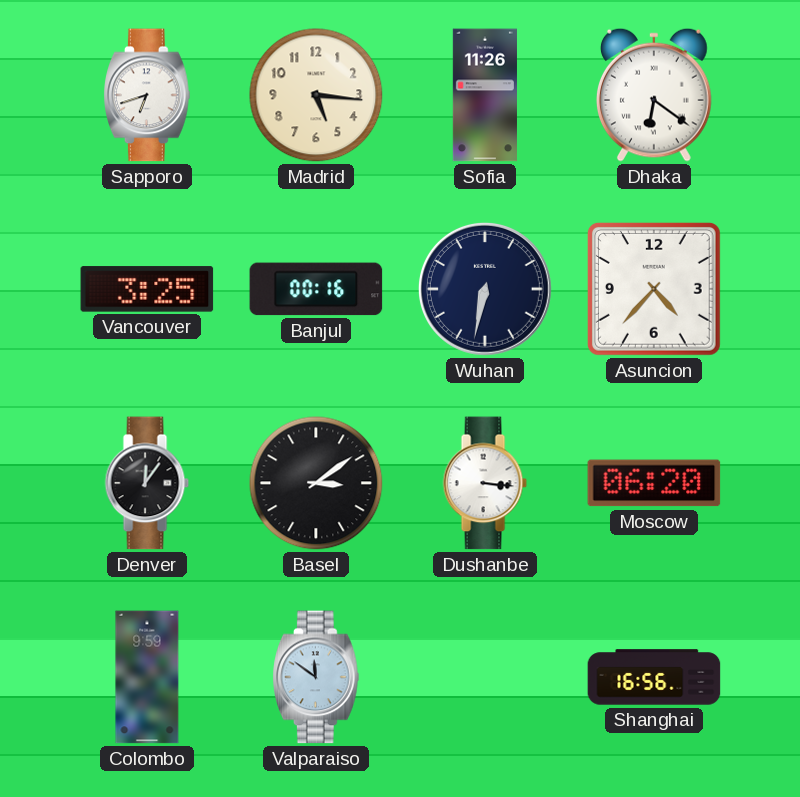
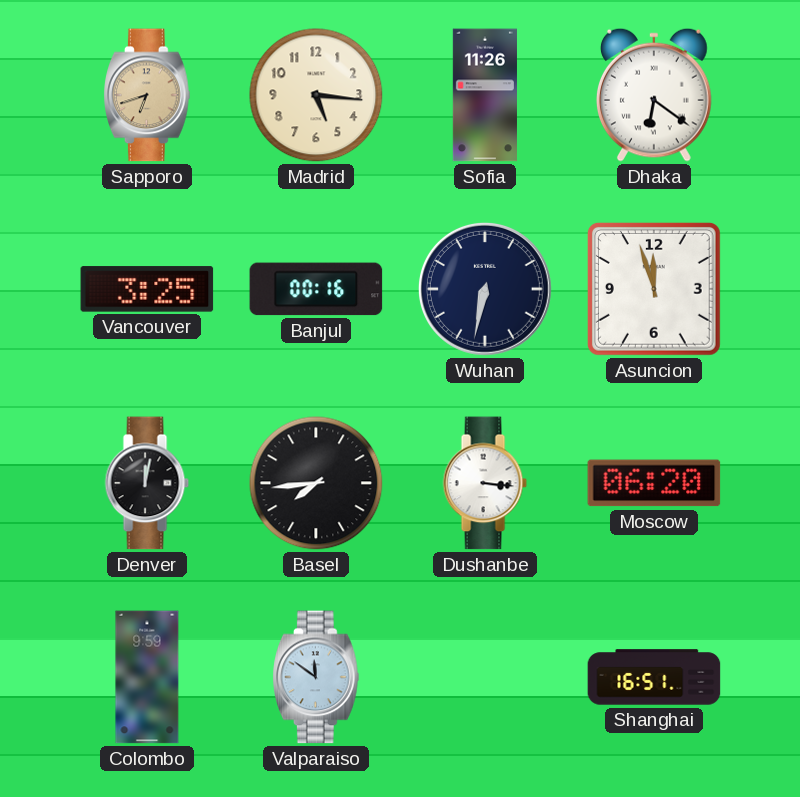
Sapporo dial: white -> champagne (148, 95)
Asuncion: 4:37 -> 11:57 (654, 289)
Denver: 12:06 -> 12:02 (147, 483)
Basel: 3:09 -> 7:44 (316, 483)
Shanghai: 16:56 -> 16:51 (654, 677)
